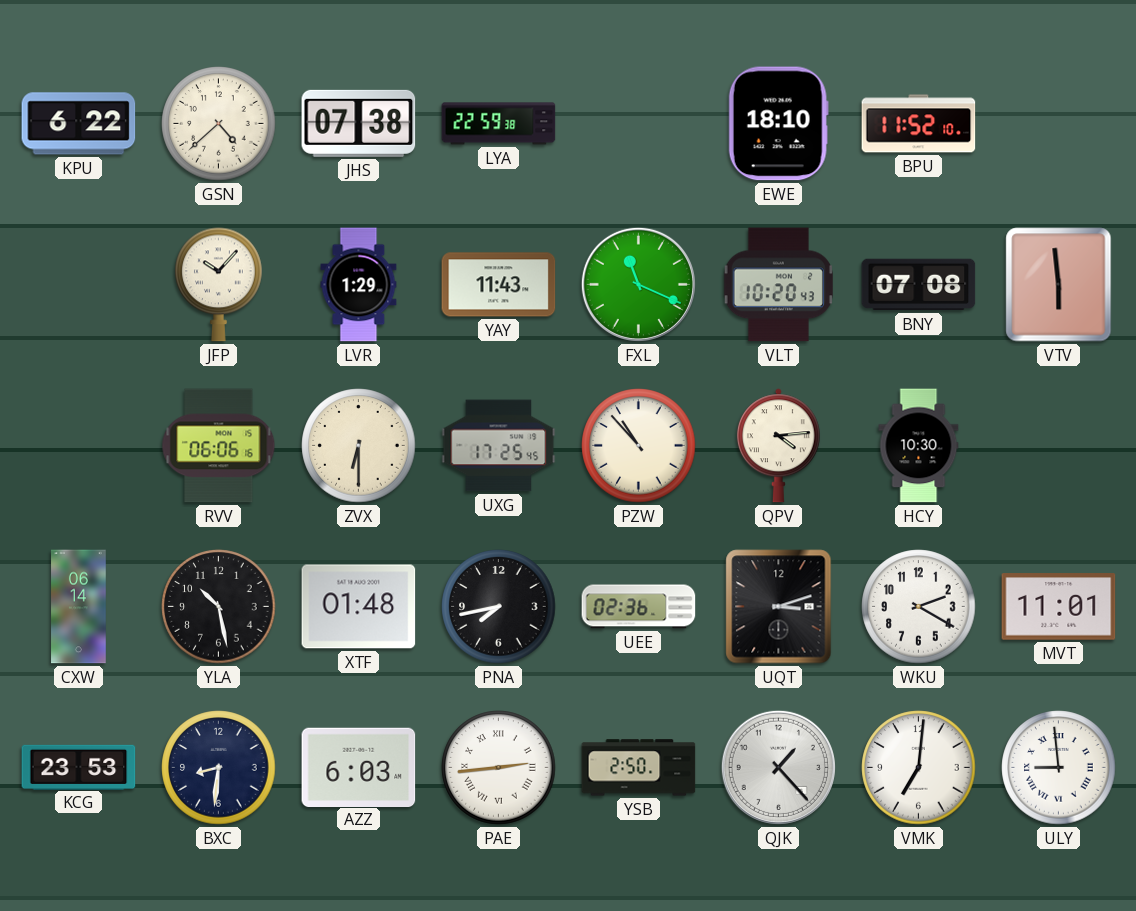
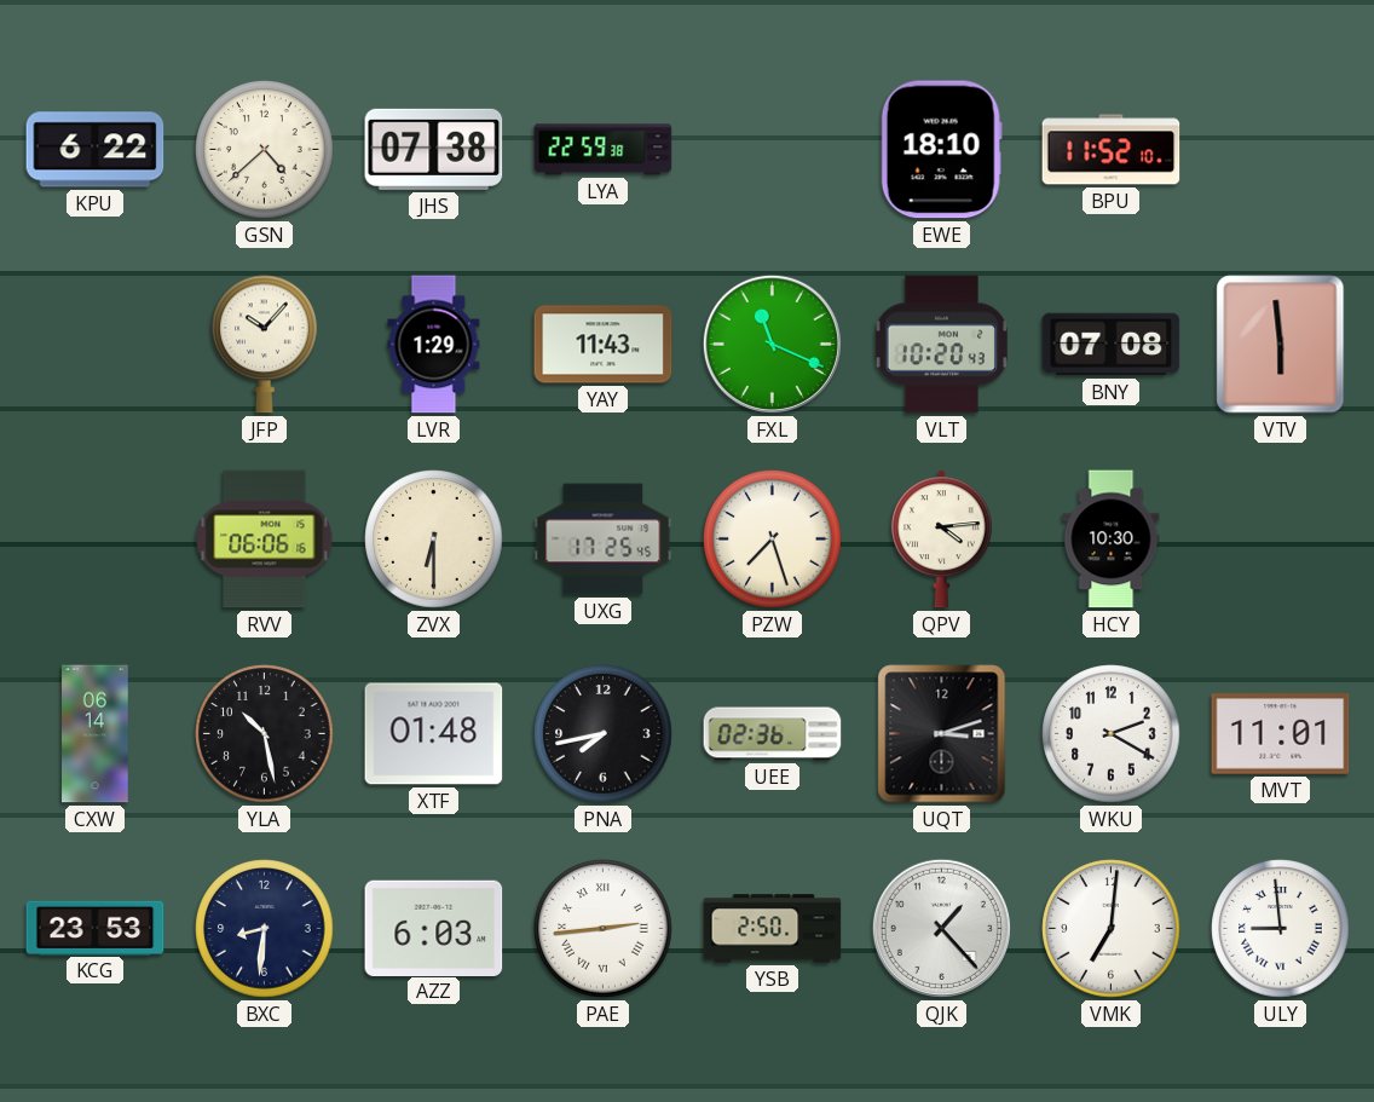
PZW: 10:53 -> 7:27 (773, 540)
